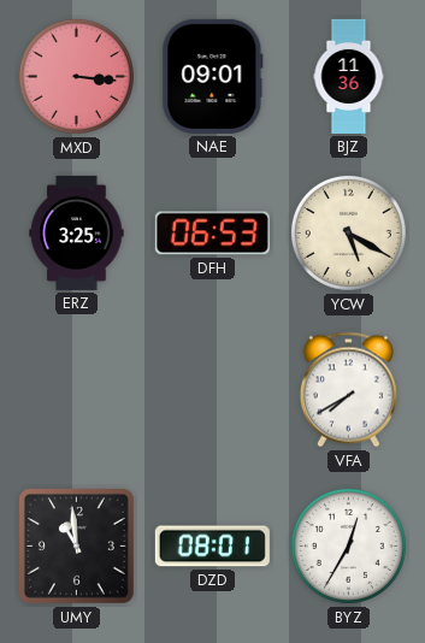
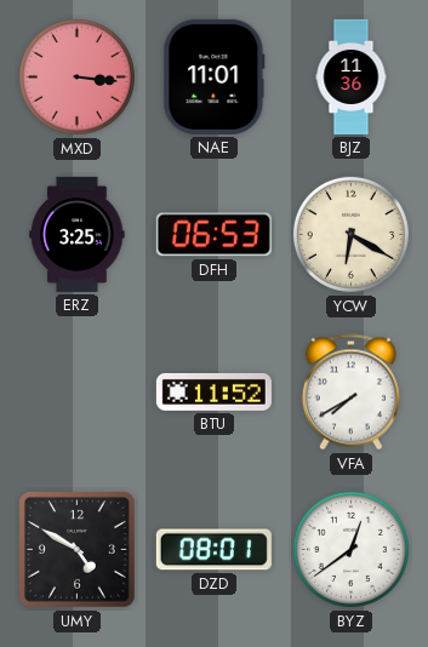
NAE: 09:01 -> 11:01 (215, 76)
YCW: 5:20 -> 6:20 (350, 234)
BTU: none -> 11:52 (213, 391)
UMY: 10:59 -> 4:50 (78, 550)
BYZ: 12:35 -> 12:39 (350, 549)
